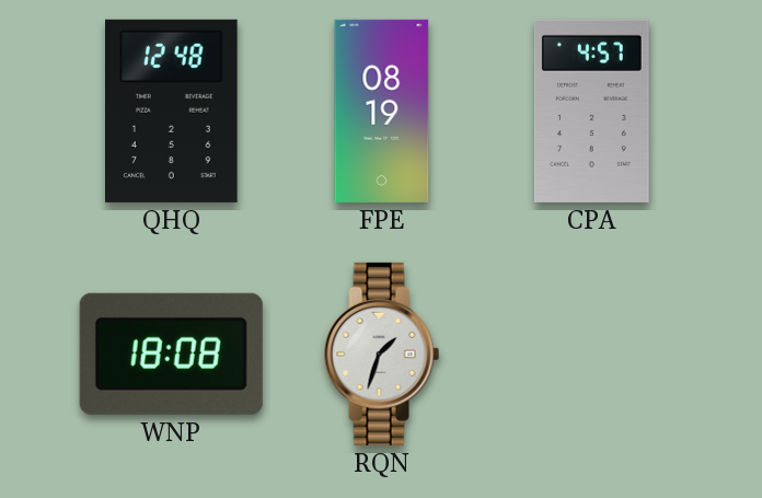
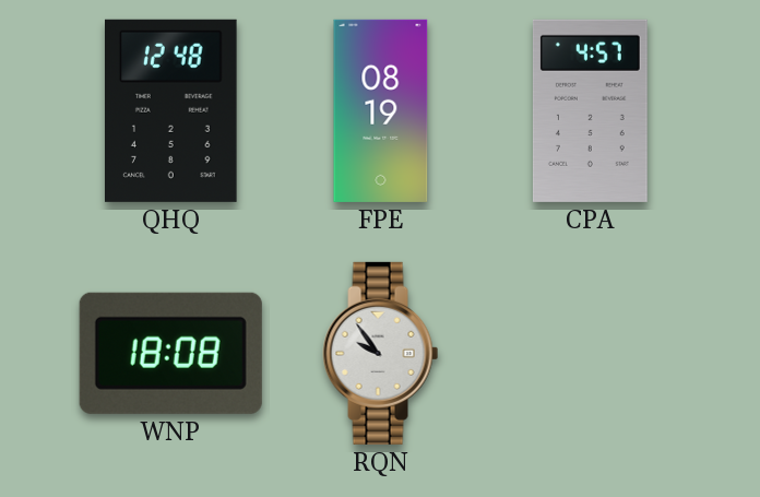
RQN: 1:33 -> 9:54 (381, 353)
